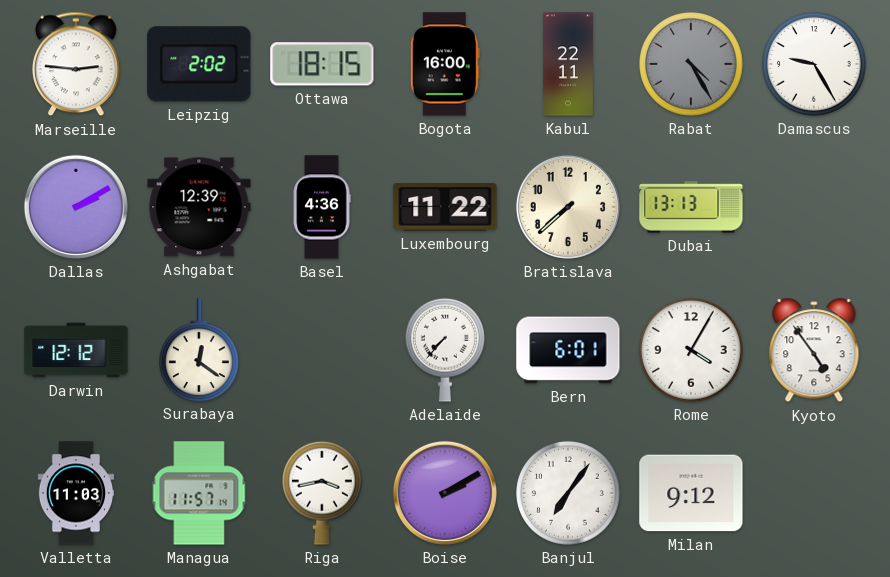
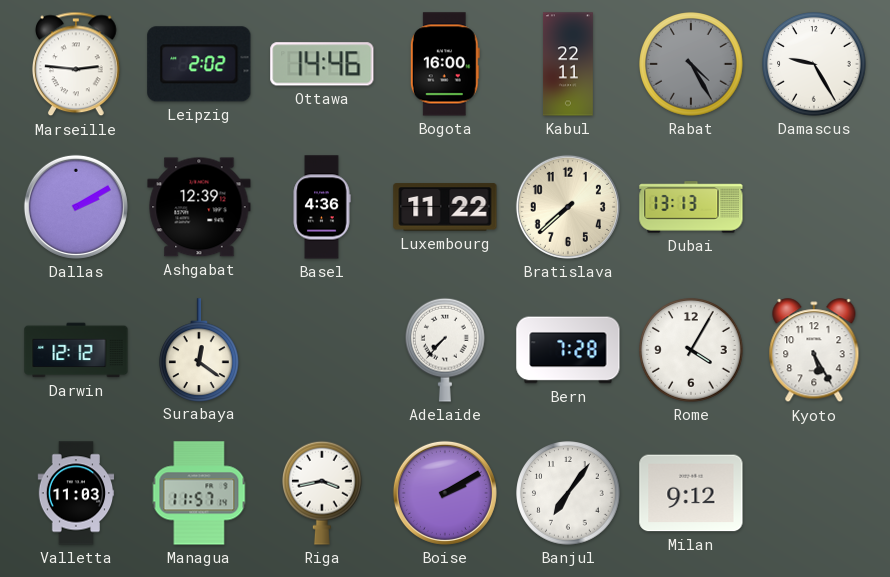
Ottawa: 18:15 -> 14:46 (322, 64)
Bern: 6:01 -> 7:28 (568, 350)
Kyoto: 4:54 -> 5:25 (814, 351)
